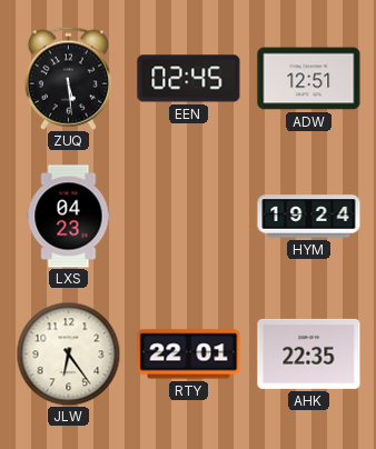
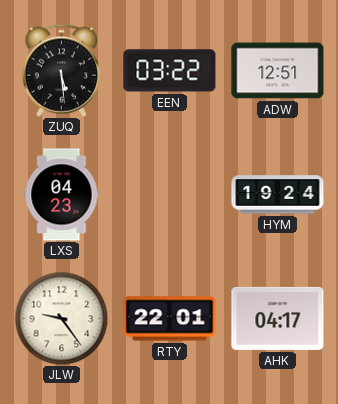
EEN: 02:45 -> 03:22 (170, 71)
JLW: 6:24 -> 9:24 (61, 318)
AHK: 22:35 -> 04:17 (278, 318)
